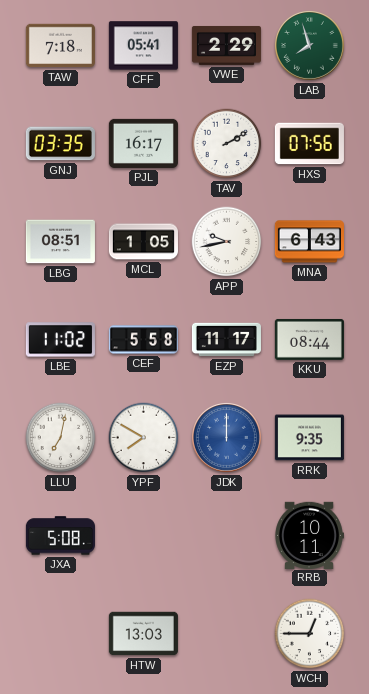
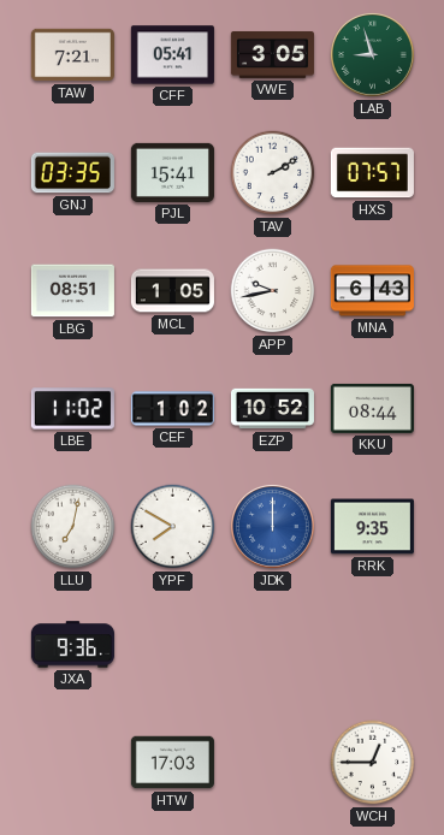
TAW: 7:18 -> 7:21 (72, 55)
VWE: 2:29 -> 3:05 (272, 54)
LAB: 7:57 -> 8:57 (372, 54)
PJL: 16:17 -> 15:41 (172, 172)
HXS: 07:56 -> 07:57 (372, 173)
CEF: 5:58 -> 1:02 (172, 409)
EZP: 11:17 -> 10:52 (272, 409)
JXA: 5:08 -> 9:36 (72, 645)
RRB: 10:11 -> none (309, 535)
HTW: 13:03 -> 17:03 (172, 763)
